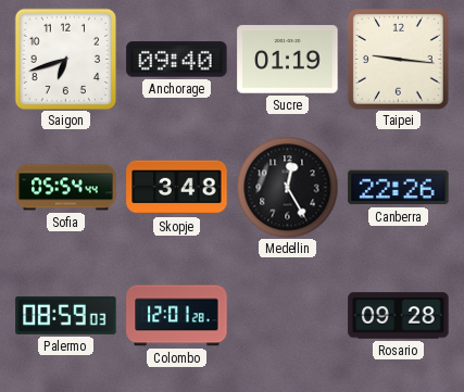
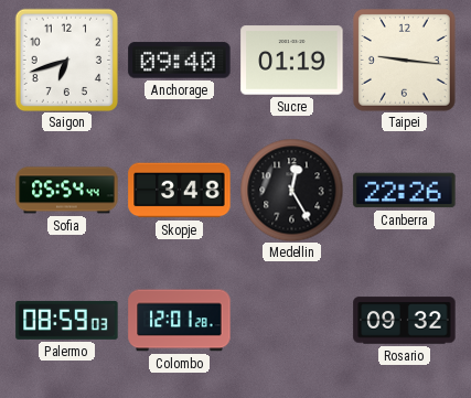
Rosario: 09:28 -> 09:32 (405, 321)
